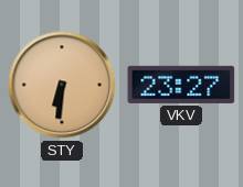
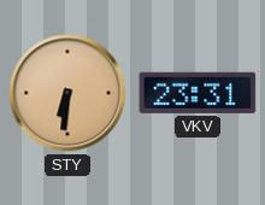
VKV: 23:27 -> 23:31 (198, 93)
